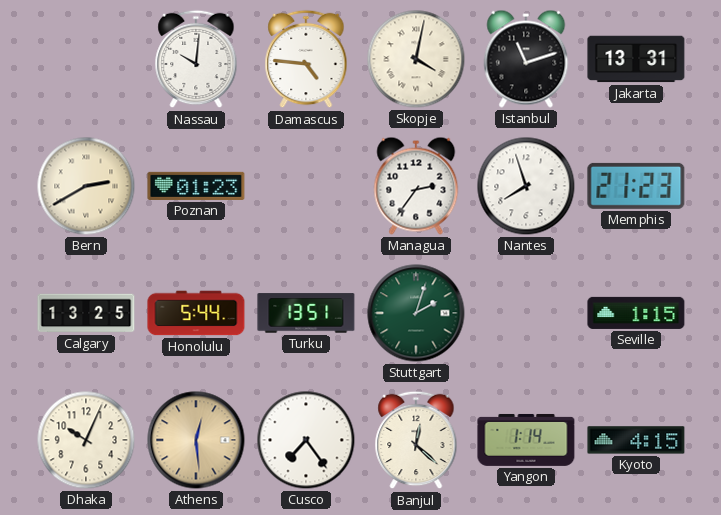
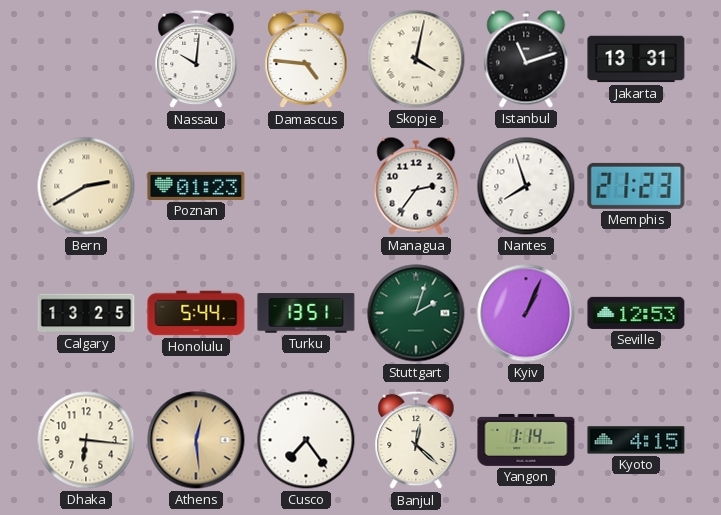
Kyiv: none -> 1:04 (526, 313)
Seville: 1:15 -> 12:53 (636, 313)
Dhaka: 10:04 -> 6:16 (86, 440)
